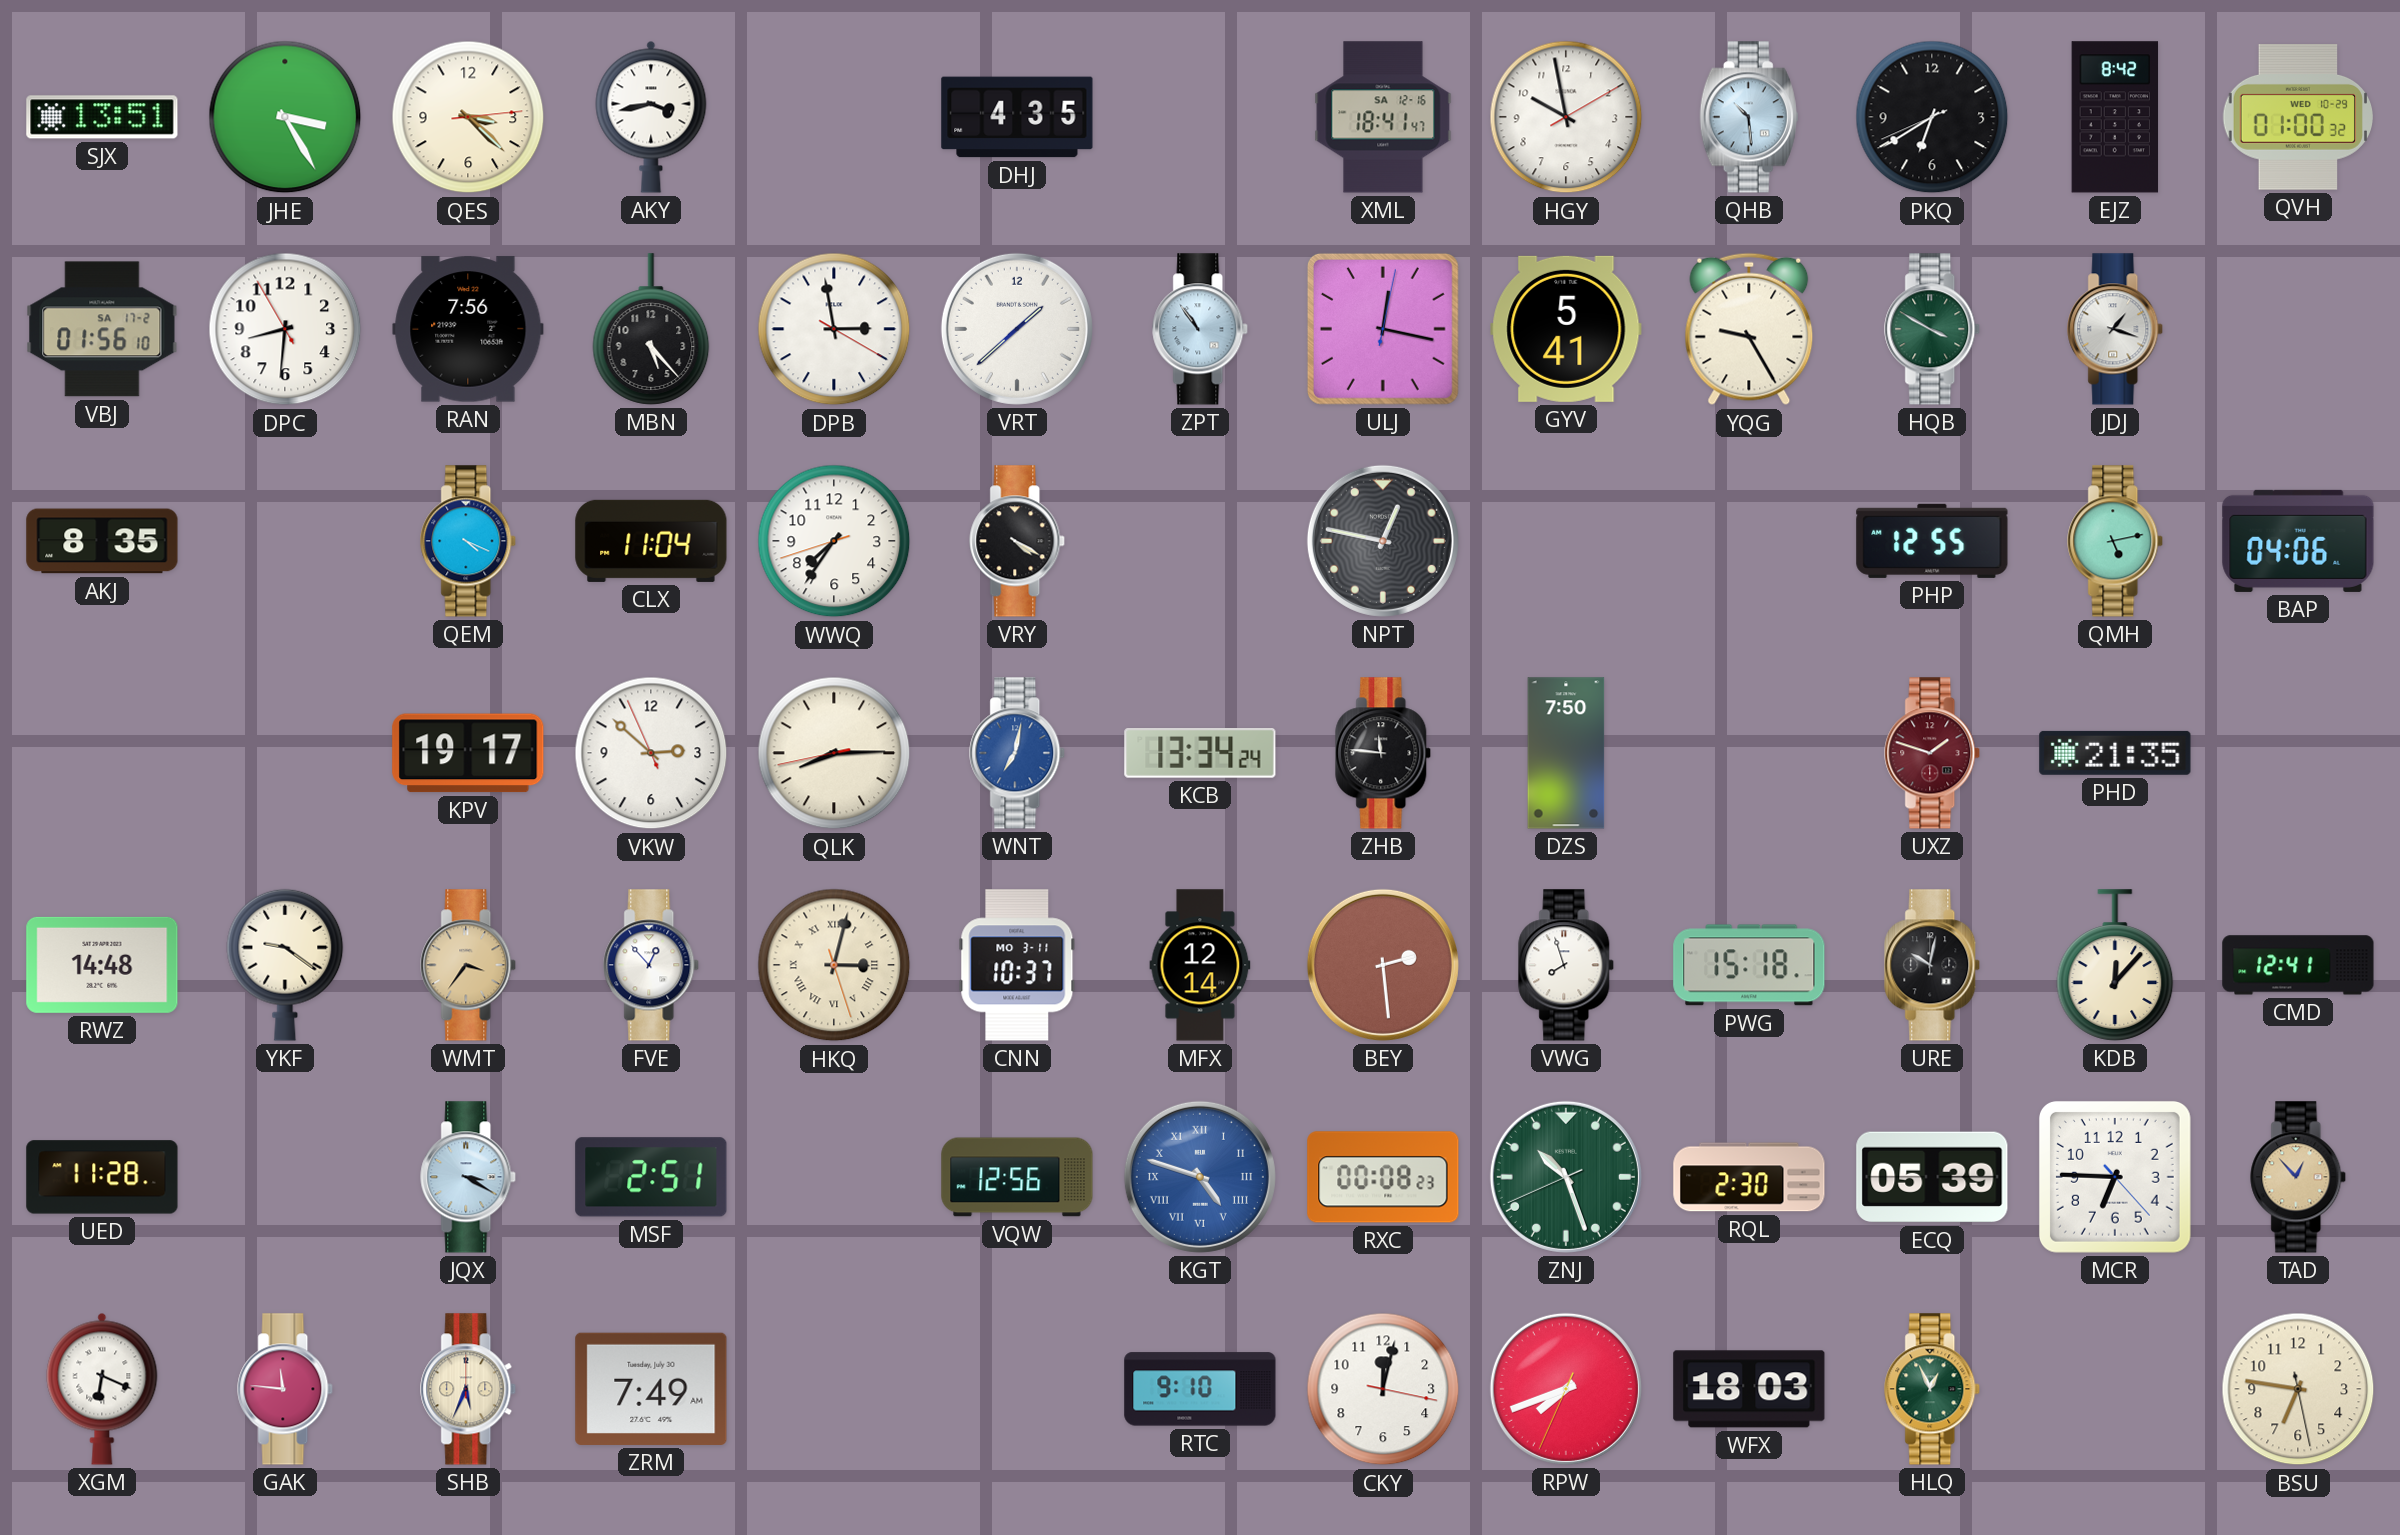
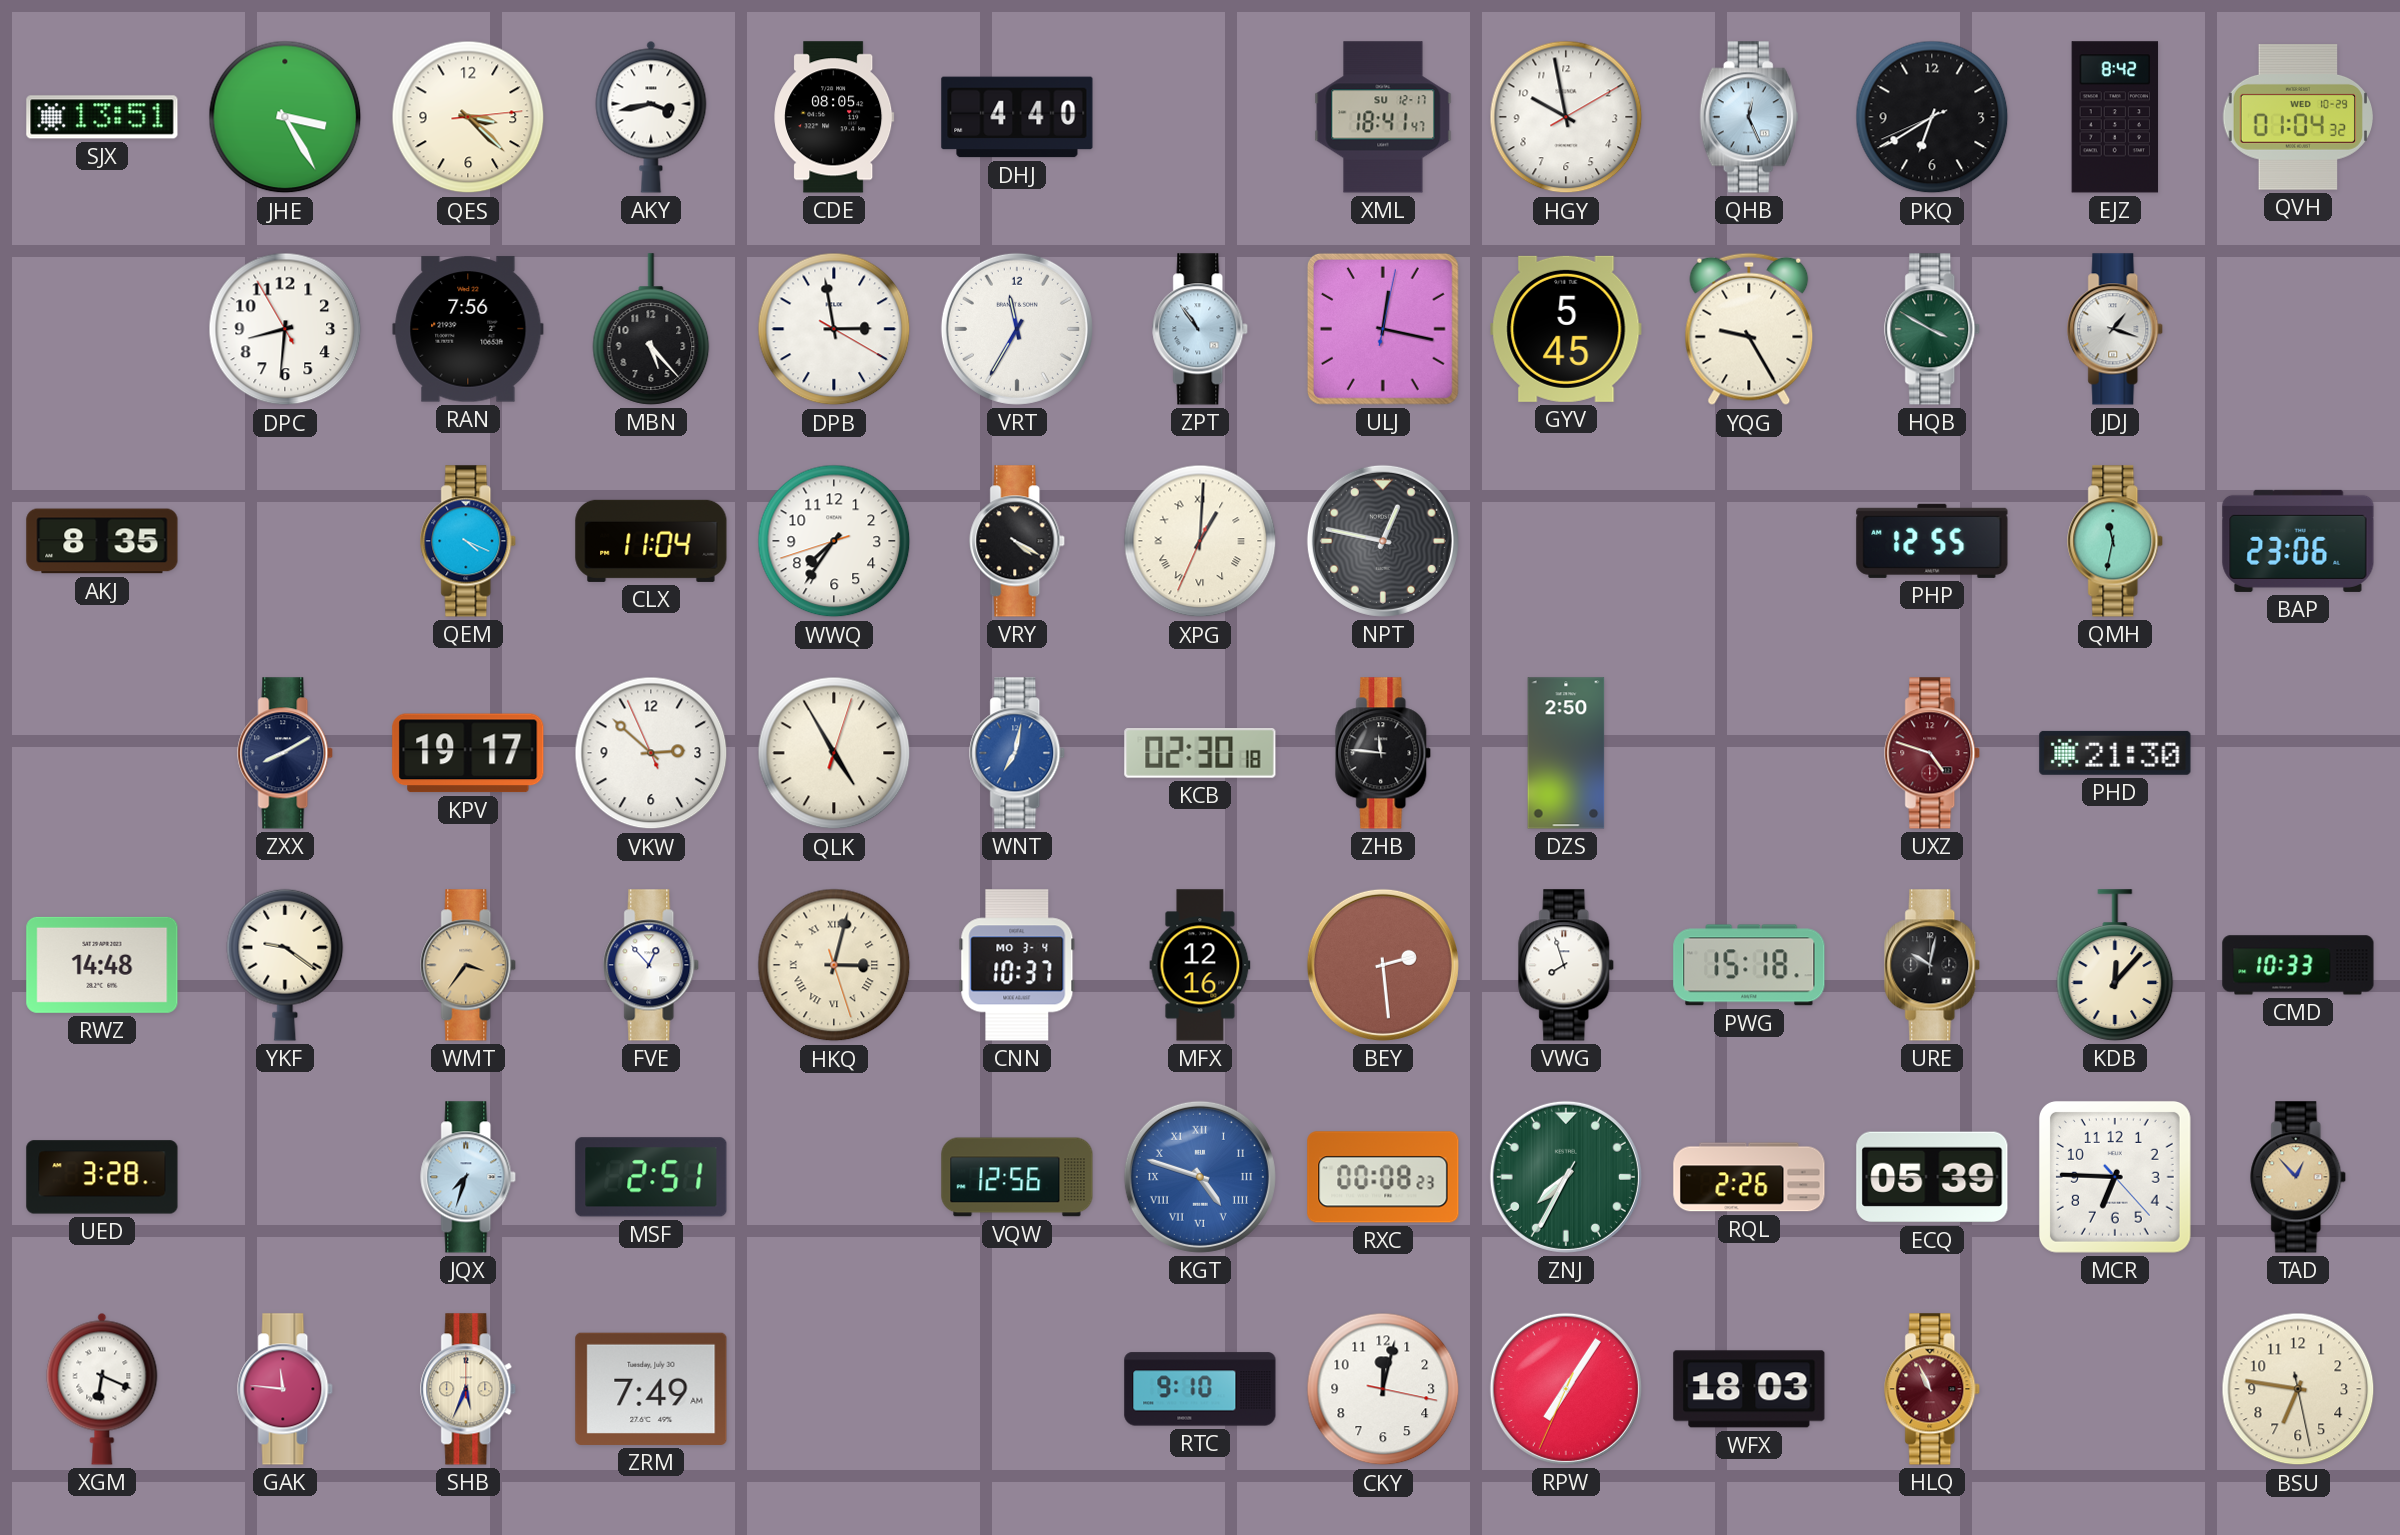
CDE: none -> 08:05 (834, 117)
DHJ: 4:35 -> 4:40 (1017, 117)
XML date: SA 12-16 -> SU 12-17 (1383, 117)
QHB: 10:29 -> 12:26 (1749, 117)
QVH: 01:00 -> 01:04 (2297, 118)
VBJ: 01:56 -> none (102, 329)
VRT: 1:38 -> 11:35 (1017, 329)
GYV: 5:41 -> 5:45 (1566, 329)
XPG: none -> 1:00 (1200, 541)
QMH: 5:13 -> 11:32 (2116, 541)
BAP: 04:06 -> 23:06 (2298, 541)
ZXX: none -> 8:10 (286, 753)
QLK: 8:14 -> 4:55 (834, 753)
KCB: 13:34 -> 02:30 (1200, 754)
DZS: 7:50 -> 2:50 (1566, 753)
UXZ: 1:48 -> 4:48 (1933, 753)
PHD: 21:35 -> 21:30 (2115, 753)
CNN date: MO 3-11 -> MO 3-4 (1017, 965)
MFX: 12:14 -> 12:16 (1200, 965)
CMD: 12:41 -> 10:33 (2298, 965)
UED: 11:28 -> 3:28 (102, 1177)
JQX: 3:20 -> 7:33 (469, 1177)
ZNJ: 10:26 -> 7:34 (1566, 1177)
RQL: 2:30 -> 2:26 (1749, 1177)
RPW: 7:41 -> 7:05 (1566, 1389)
HLQ: 12:56 -> 10:56 (1933, 1389)
HLQ dial: green -> burgundy (1933, 1389)
